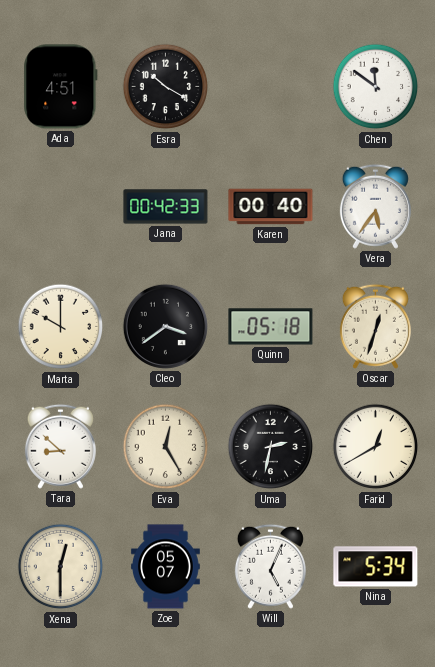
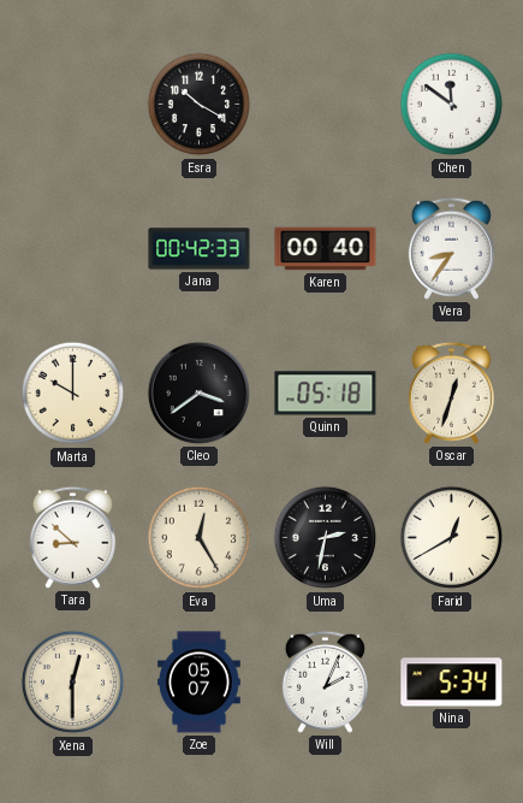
Ada: 4:51 -> none (61, 87)
Vera: 5:36 -> 8:36 (451, 248)
Will: 5:04 -> 2:04 (325, 681)
